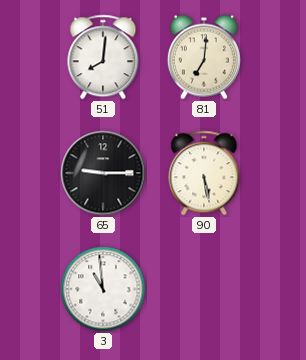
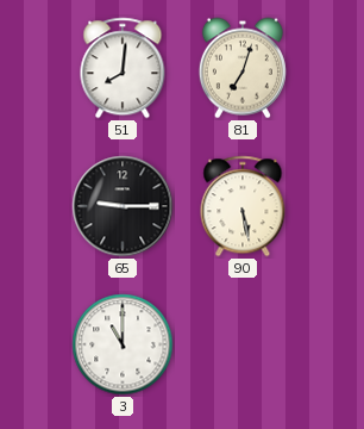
81: 7:01 -> 7:03 (243, 68)
3: 10:59 -> 11:00 (123, 344)
